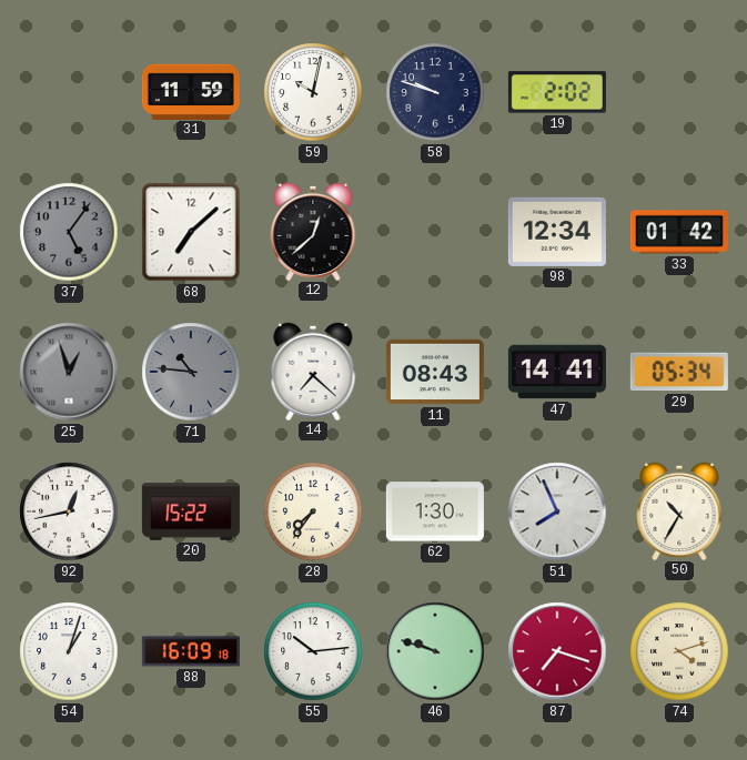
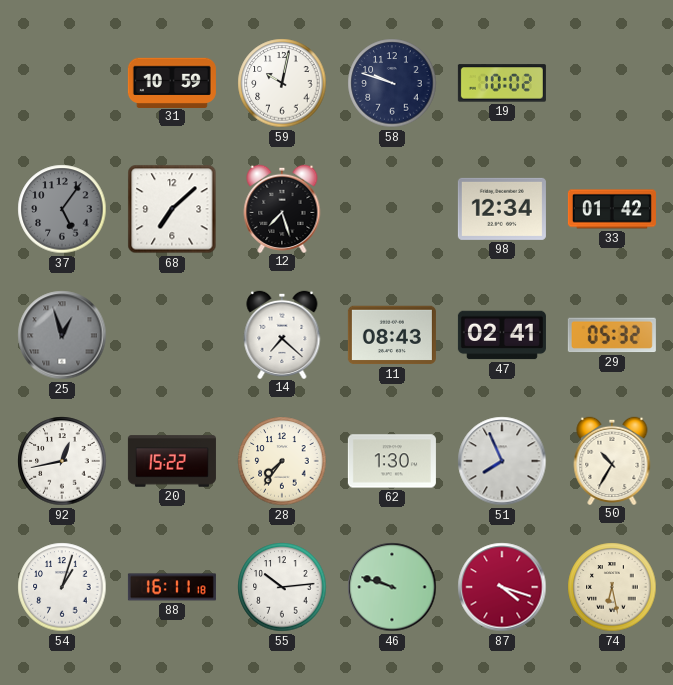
31: 11:59 -> 10:59 (172, 82)
19: 2:02 -> 10:02 (502, 83)
12: 12:38 -> 7:27 (282, 208)
71: 10:46 -> none (191, 372)
47: 14:41 -> 02:41 (502, 335)
29: 05:34 -> 05:32 (612, 335)
88: 16:09 -> 16:11 (172, 587)
87: 7:18 -> 4:18 (502, 587)
74: 4:12 -> 6:28 (612, 587)
